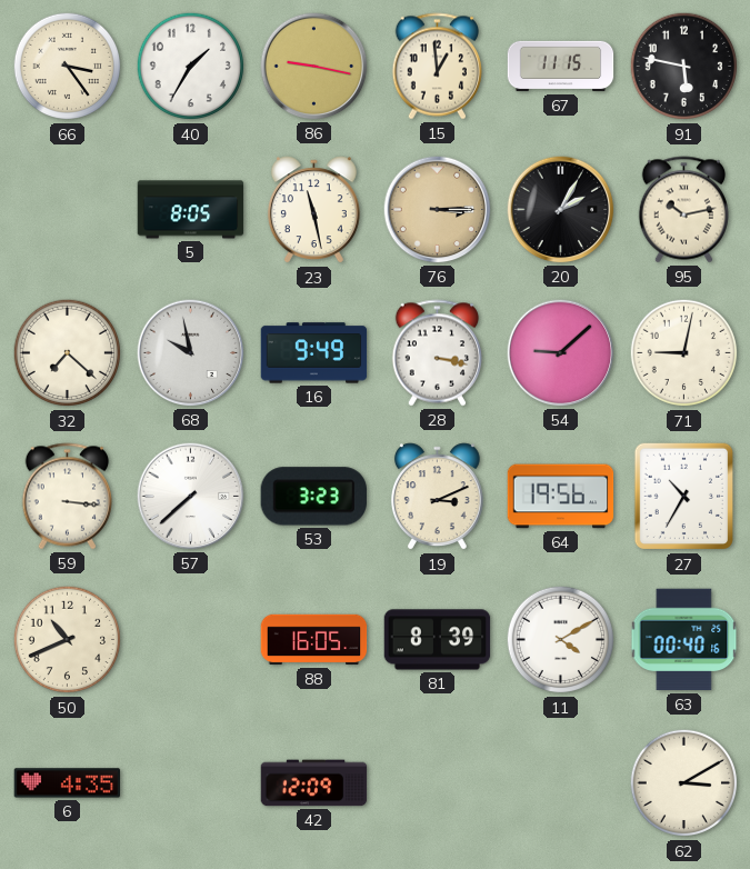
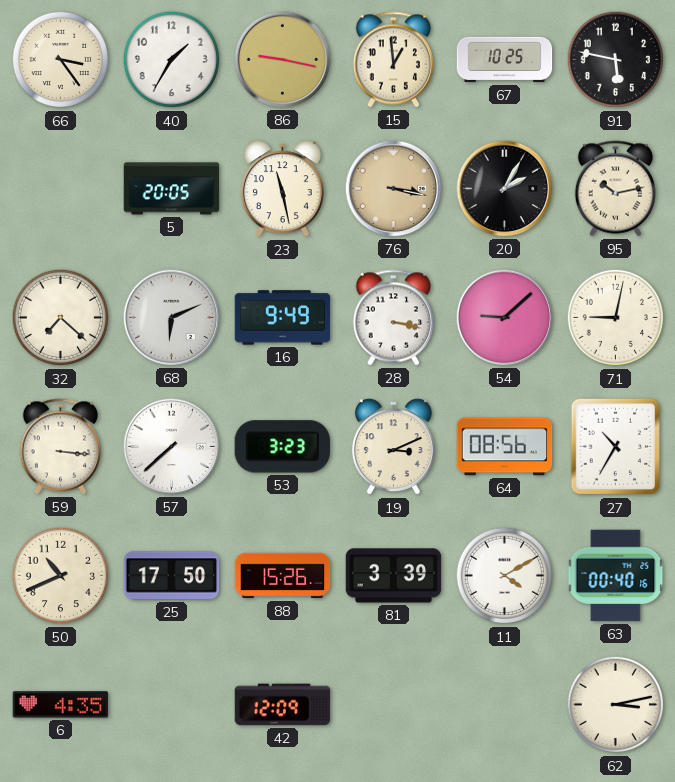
67: 11:15 -> 10:25 (505, 60)
5: 8:05 -> 20:05 (172, 189)
76: 3:15 -> 3:17 (394, 189)
68: 9:58 -> 6:11 (172, 318)
64: 19:56 -> 08:56 (505, 447)
25: none -> 17:50 (172, 576)
88: 16:05 -> 15:26 (283, 576)
81: 8:39 -> 3:39 (394, 576)
62: 3:10 -> 3:13 (616, 705)
